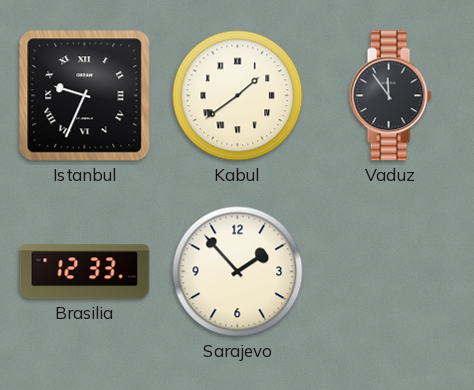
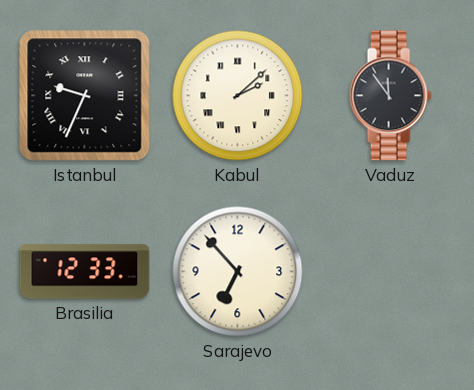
Kabul: 1:39 -> 2:08 (238, 96)
Sarajevo: 1:53 -> 6:53 (238, 272)
